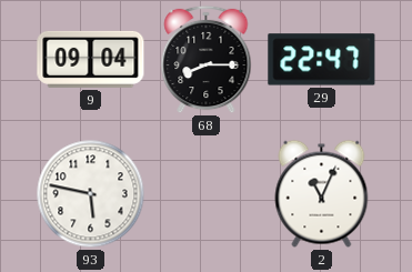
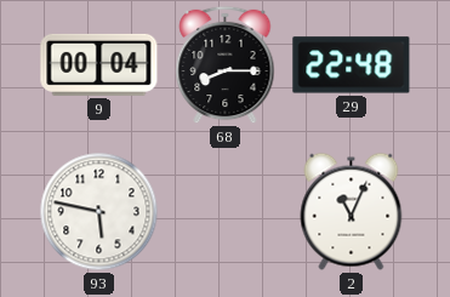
9: 09:04 -> 00:04 (99, 64)
29: 22:47 -> 22:48 (352, 65)
